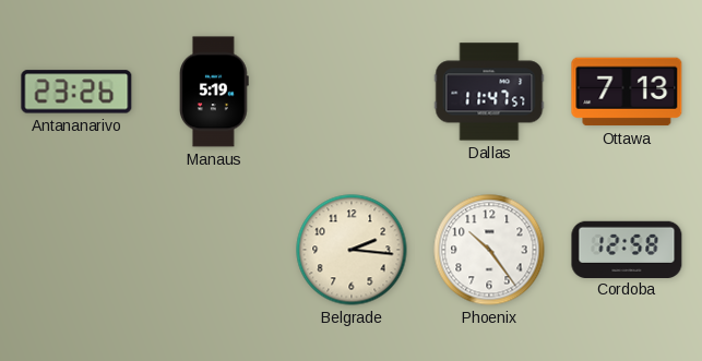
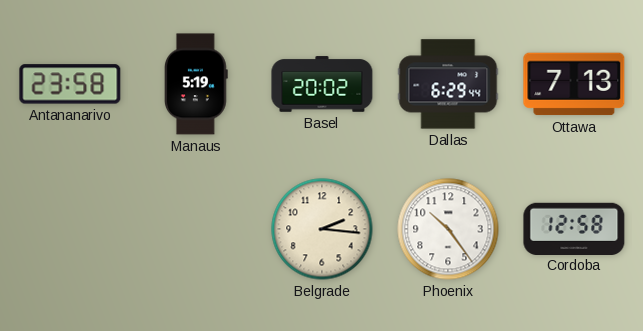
Antananarivo: 23:26 -> 23:58 (70, 84)
Basel: none -> 20:02 (322, 84)
Dallas: 11:47 -> 6:29 (448, 84)
